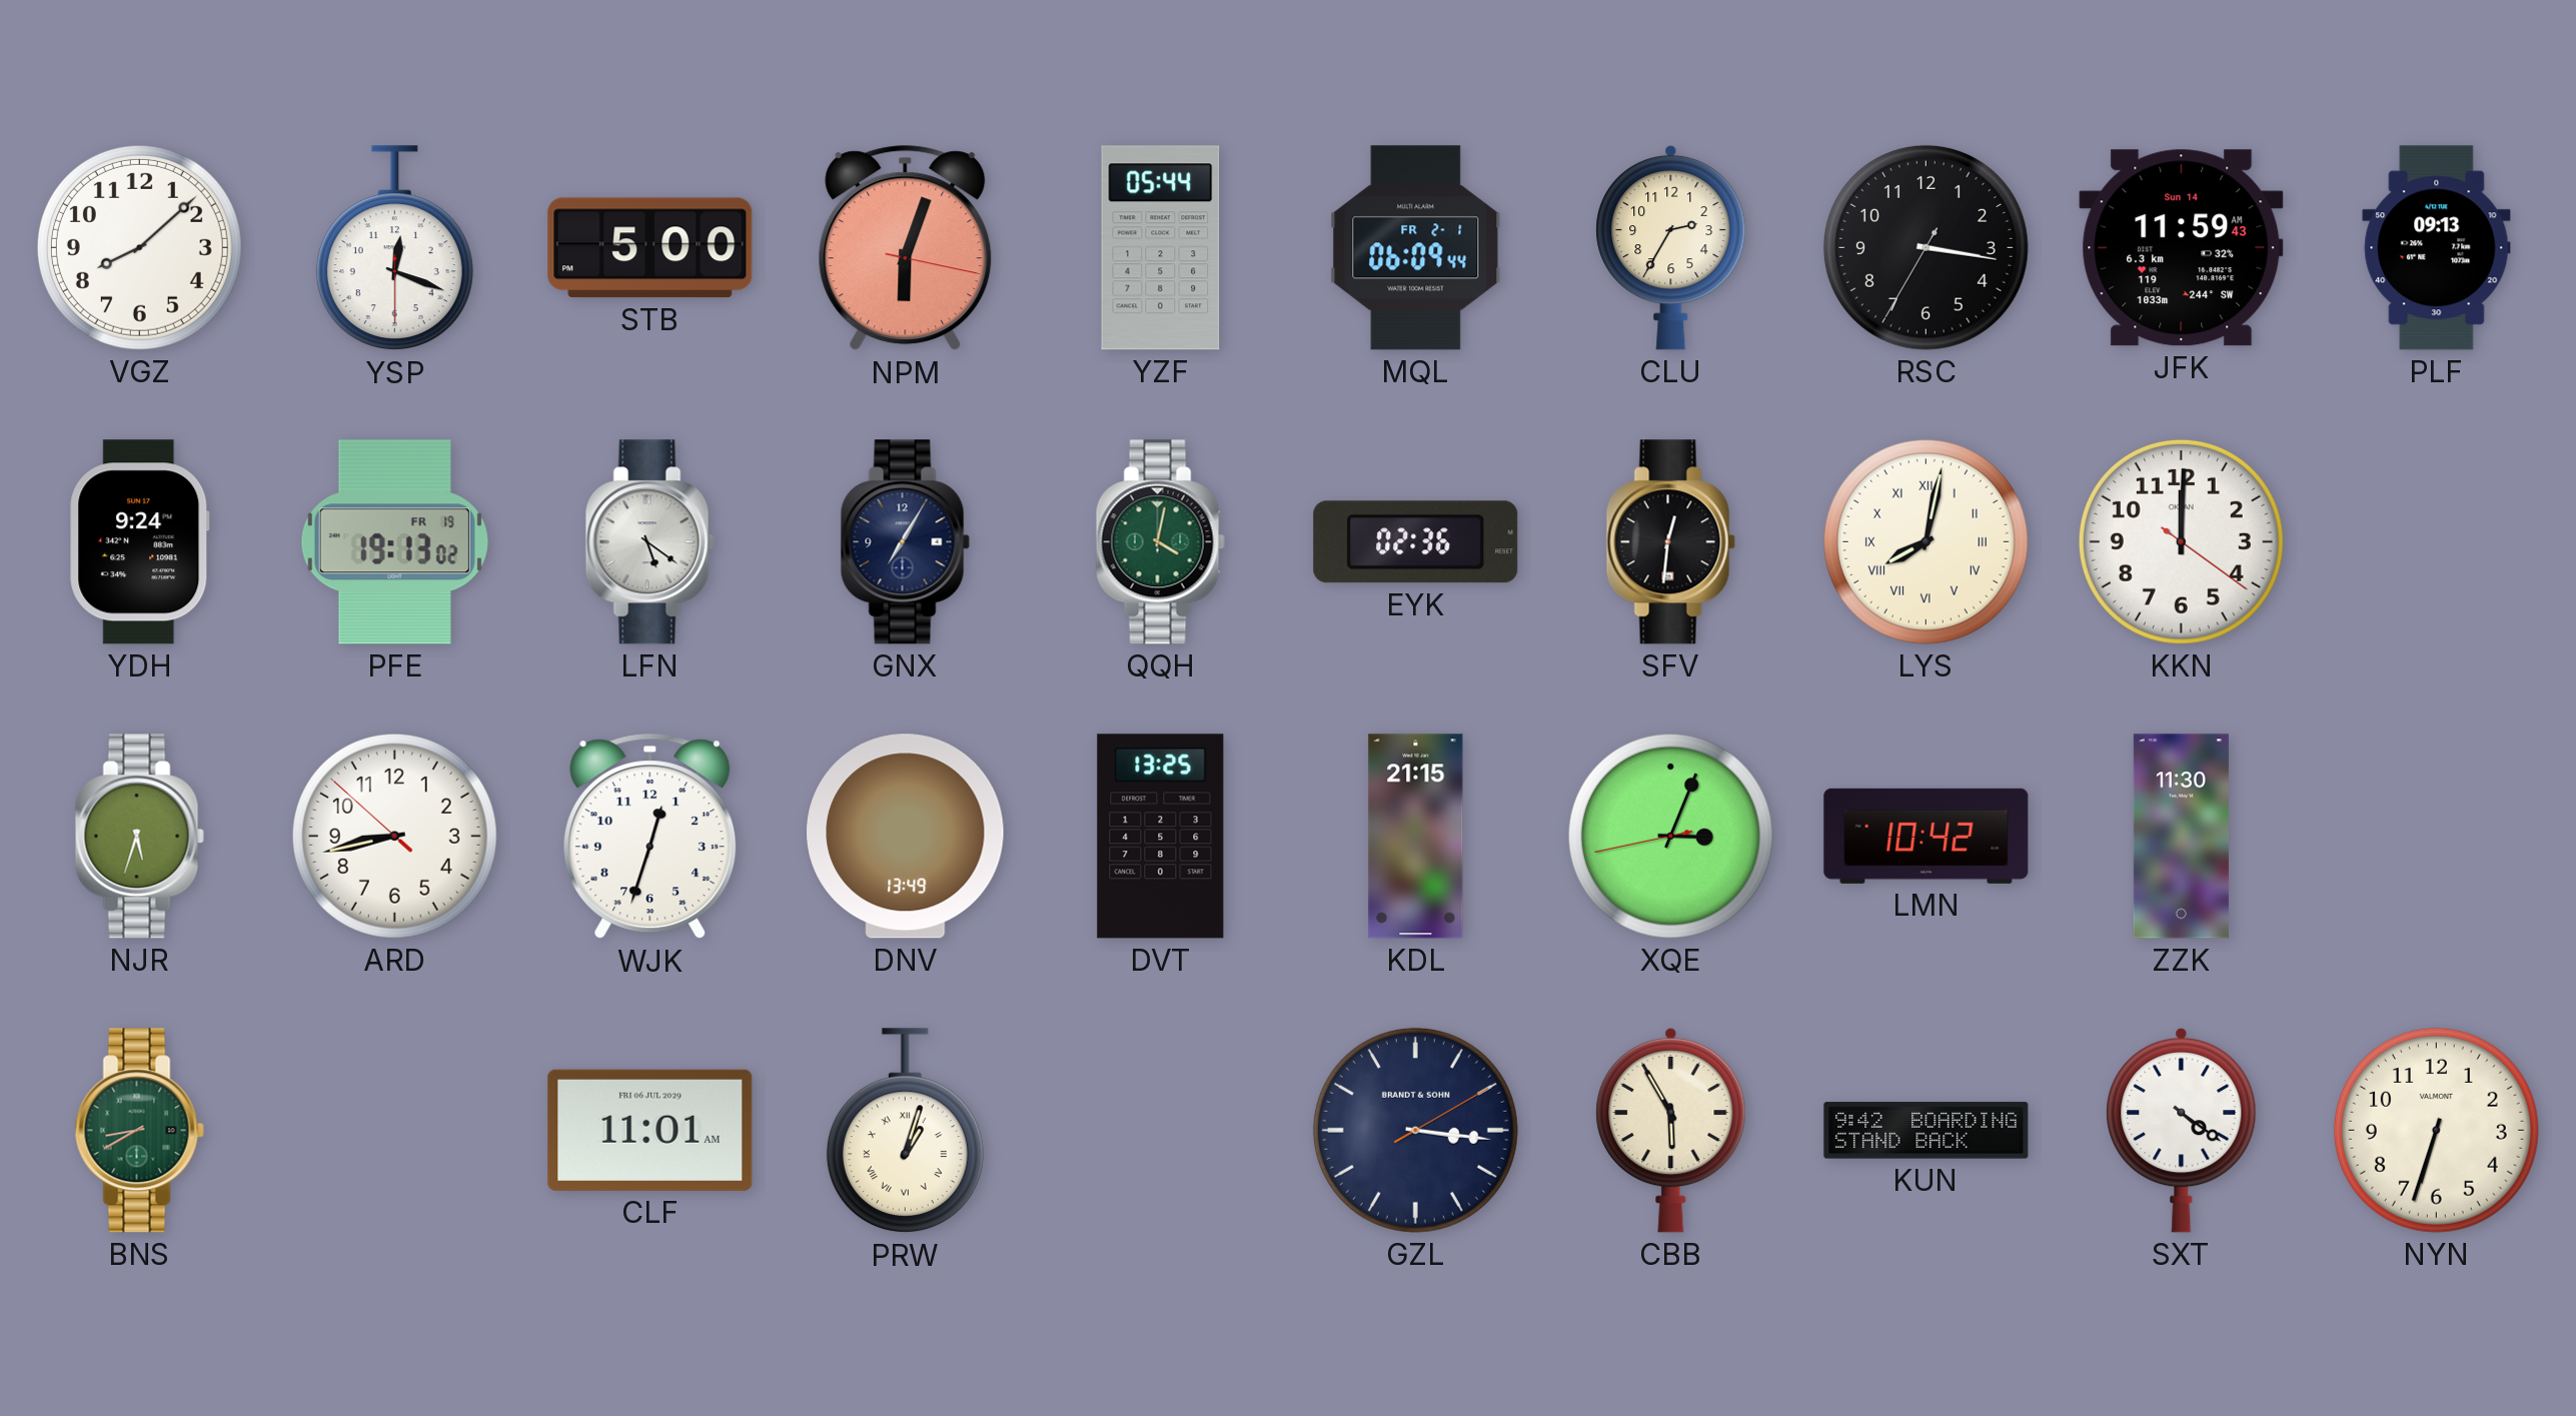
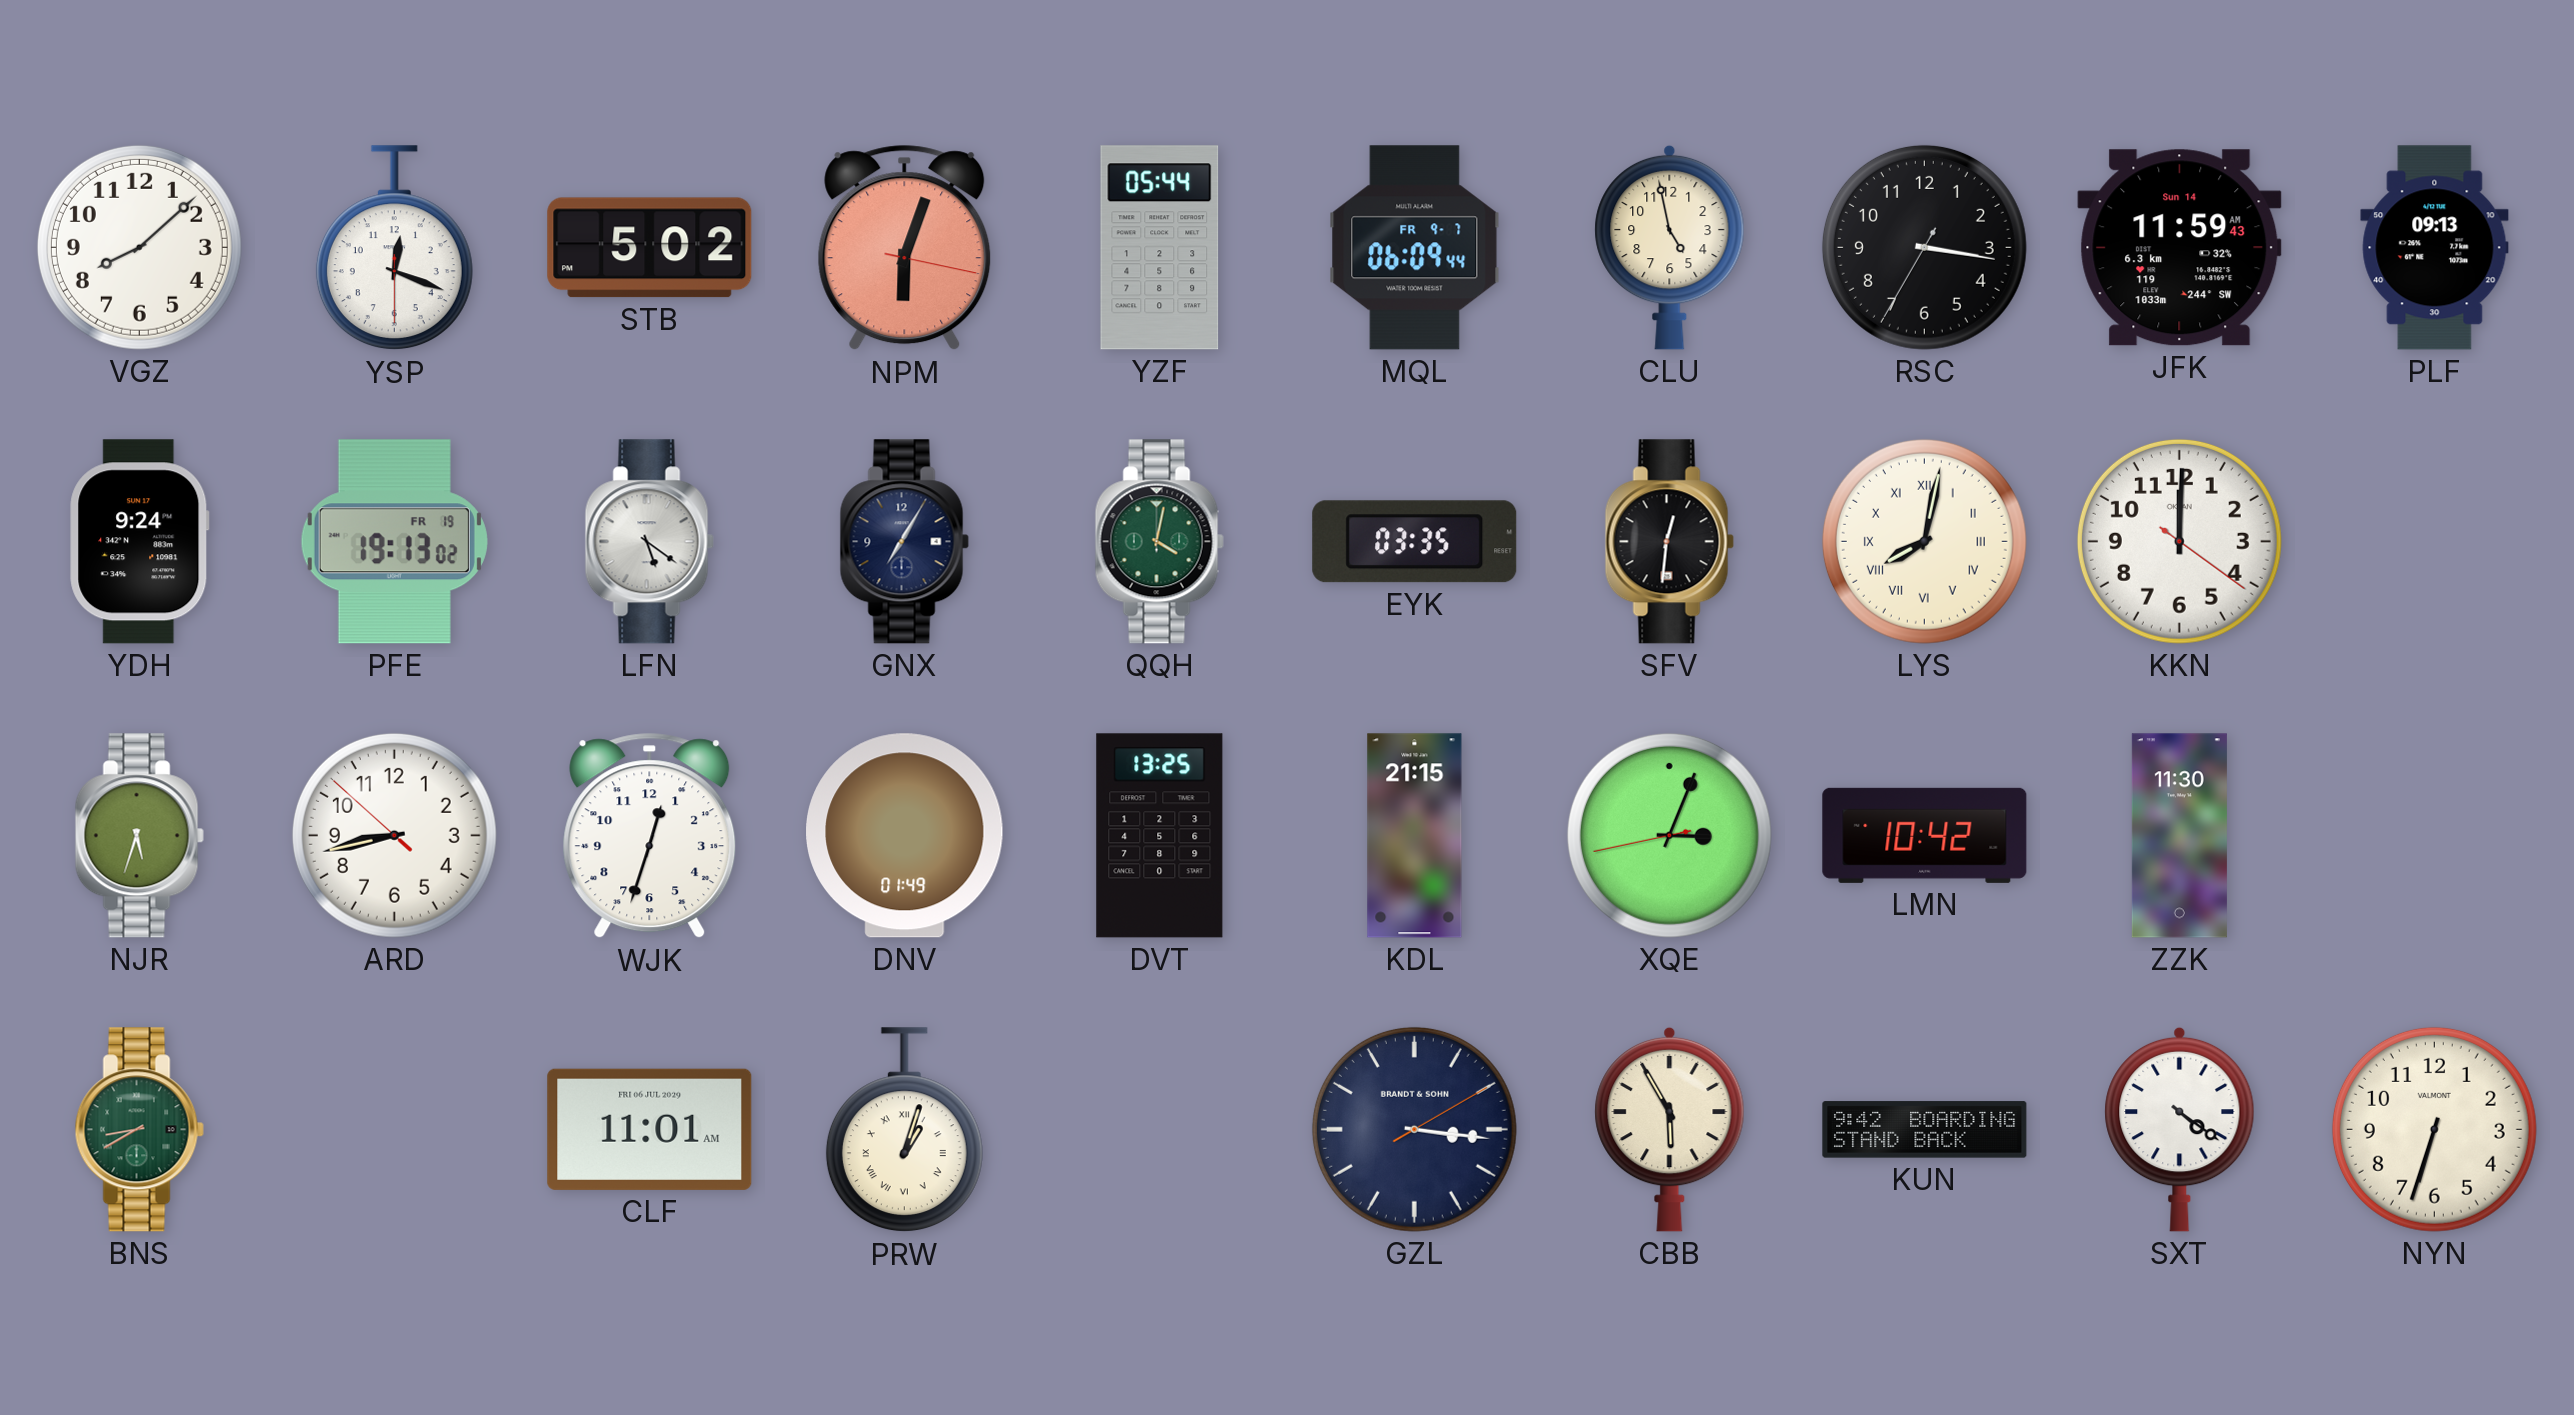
STB: 5:00 -> 5:02 (650, 248)
MQL date: FR 2-1 -> FR 9-7 (1415, 248)
CLU: 2:35 -> 4:58 (1670, 247)
EYK: 02:36 -> 03:35 (1415, 542)
DNV: 13:49 -> 01:49 (905, 836)
